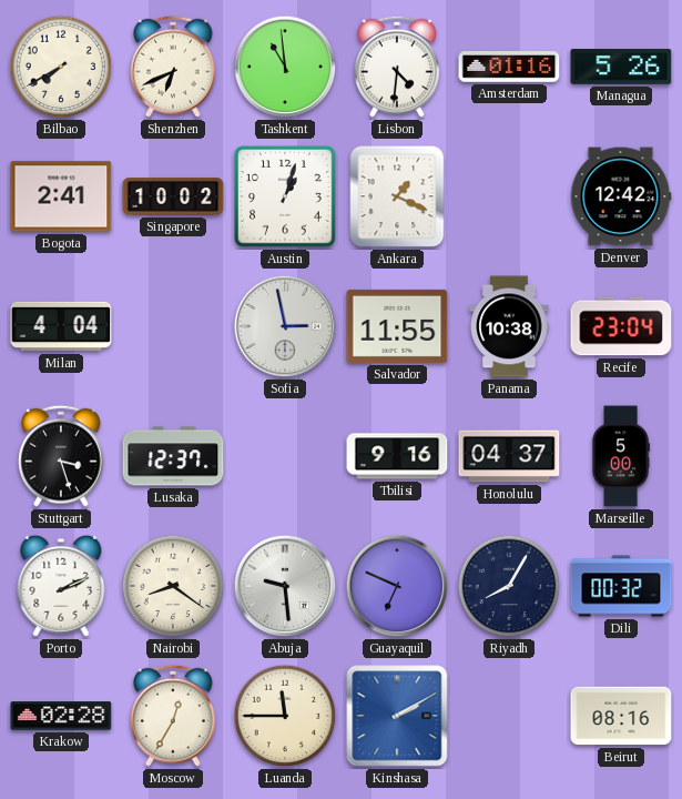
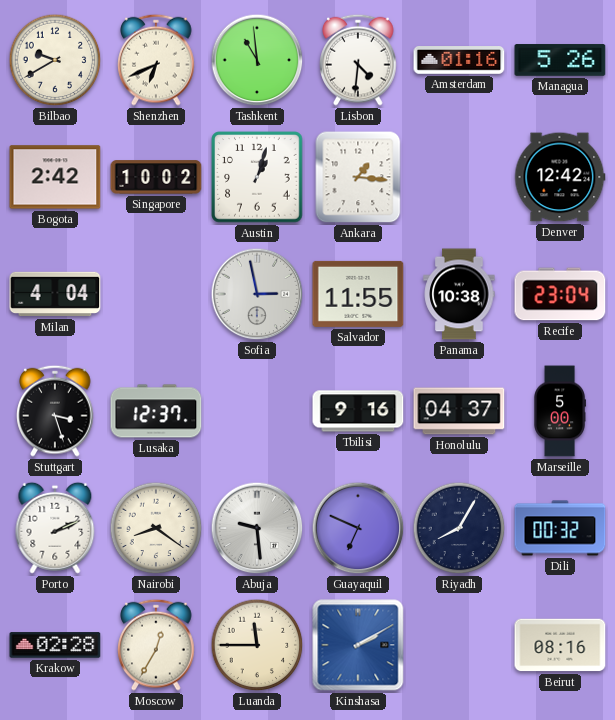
Bilbao: 7:40 -> 9:40 (55, 60)
Bogota: 2:41 -> 2:42 (55, 177)
Ankara: 1:19 -> 1:16 (358, 177)
